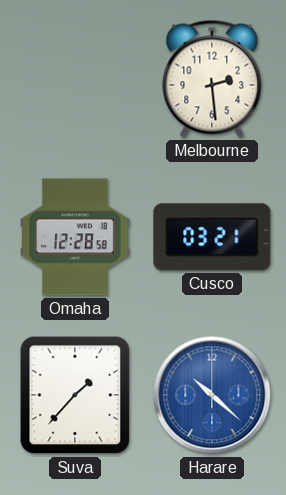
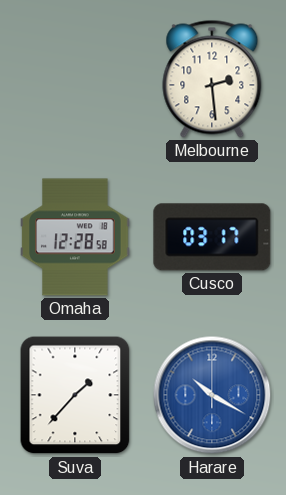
Cusco: 03:21 -> 03:17 (212, 237)
Harare: 10:22 -> 10:20 (212, 395)
